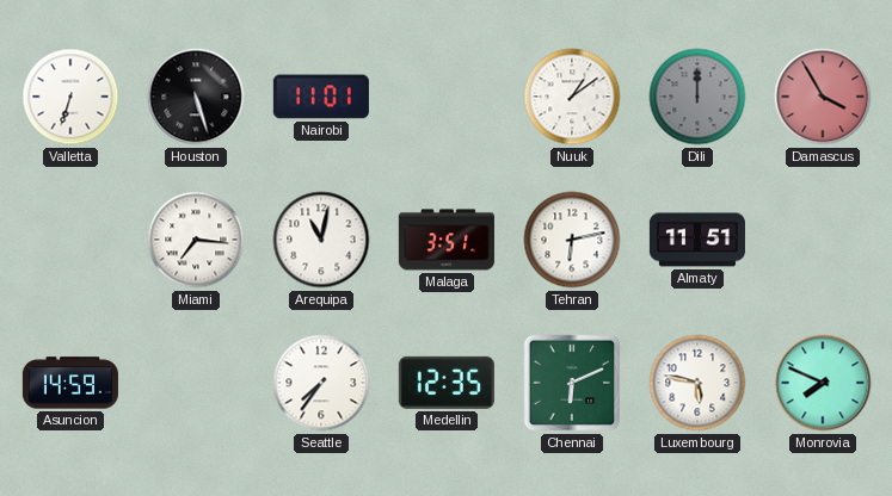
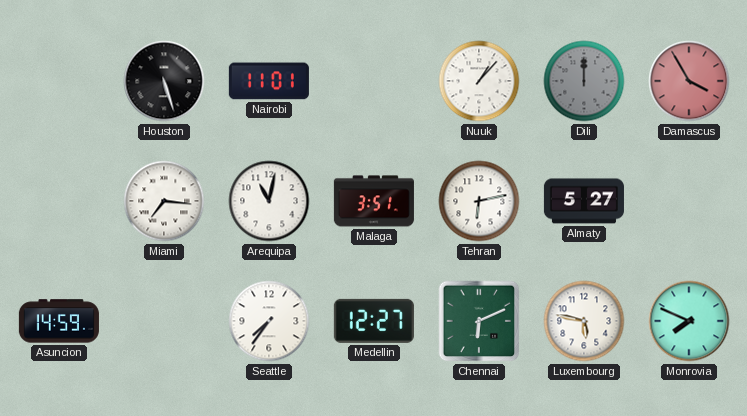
Valletta: 6:33 -> none (70, 97)
Nuuk: 1:09 -> 1:07 (479, 81)
Almaty: 11:51 -> 5:27 (584, 201)
Medellin: 12:35 -> 12:27 (374, 321)
